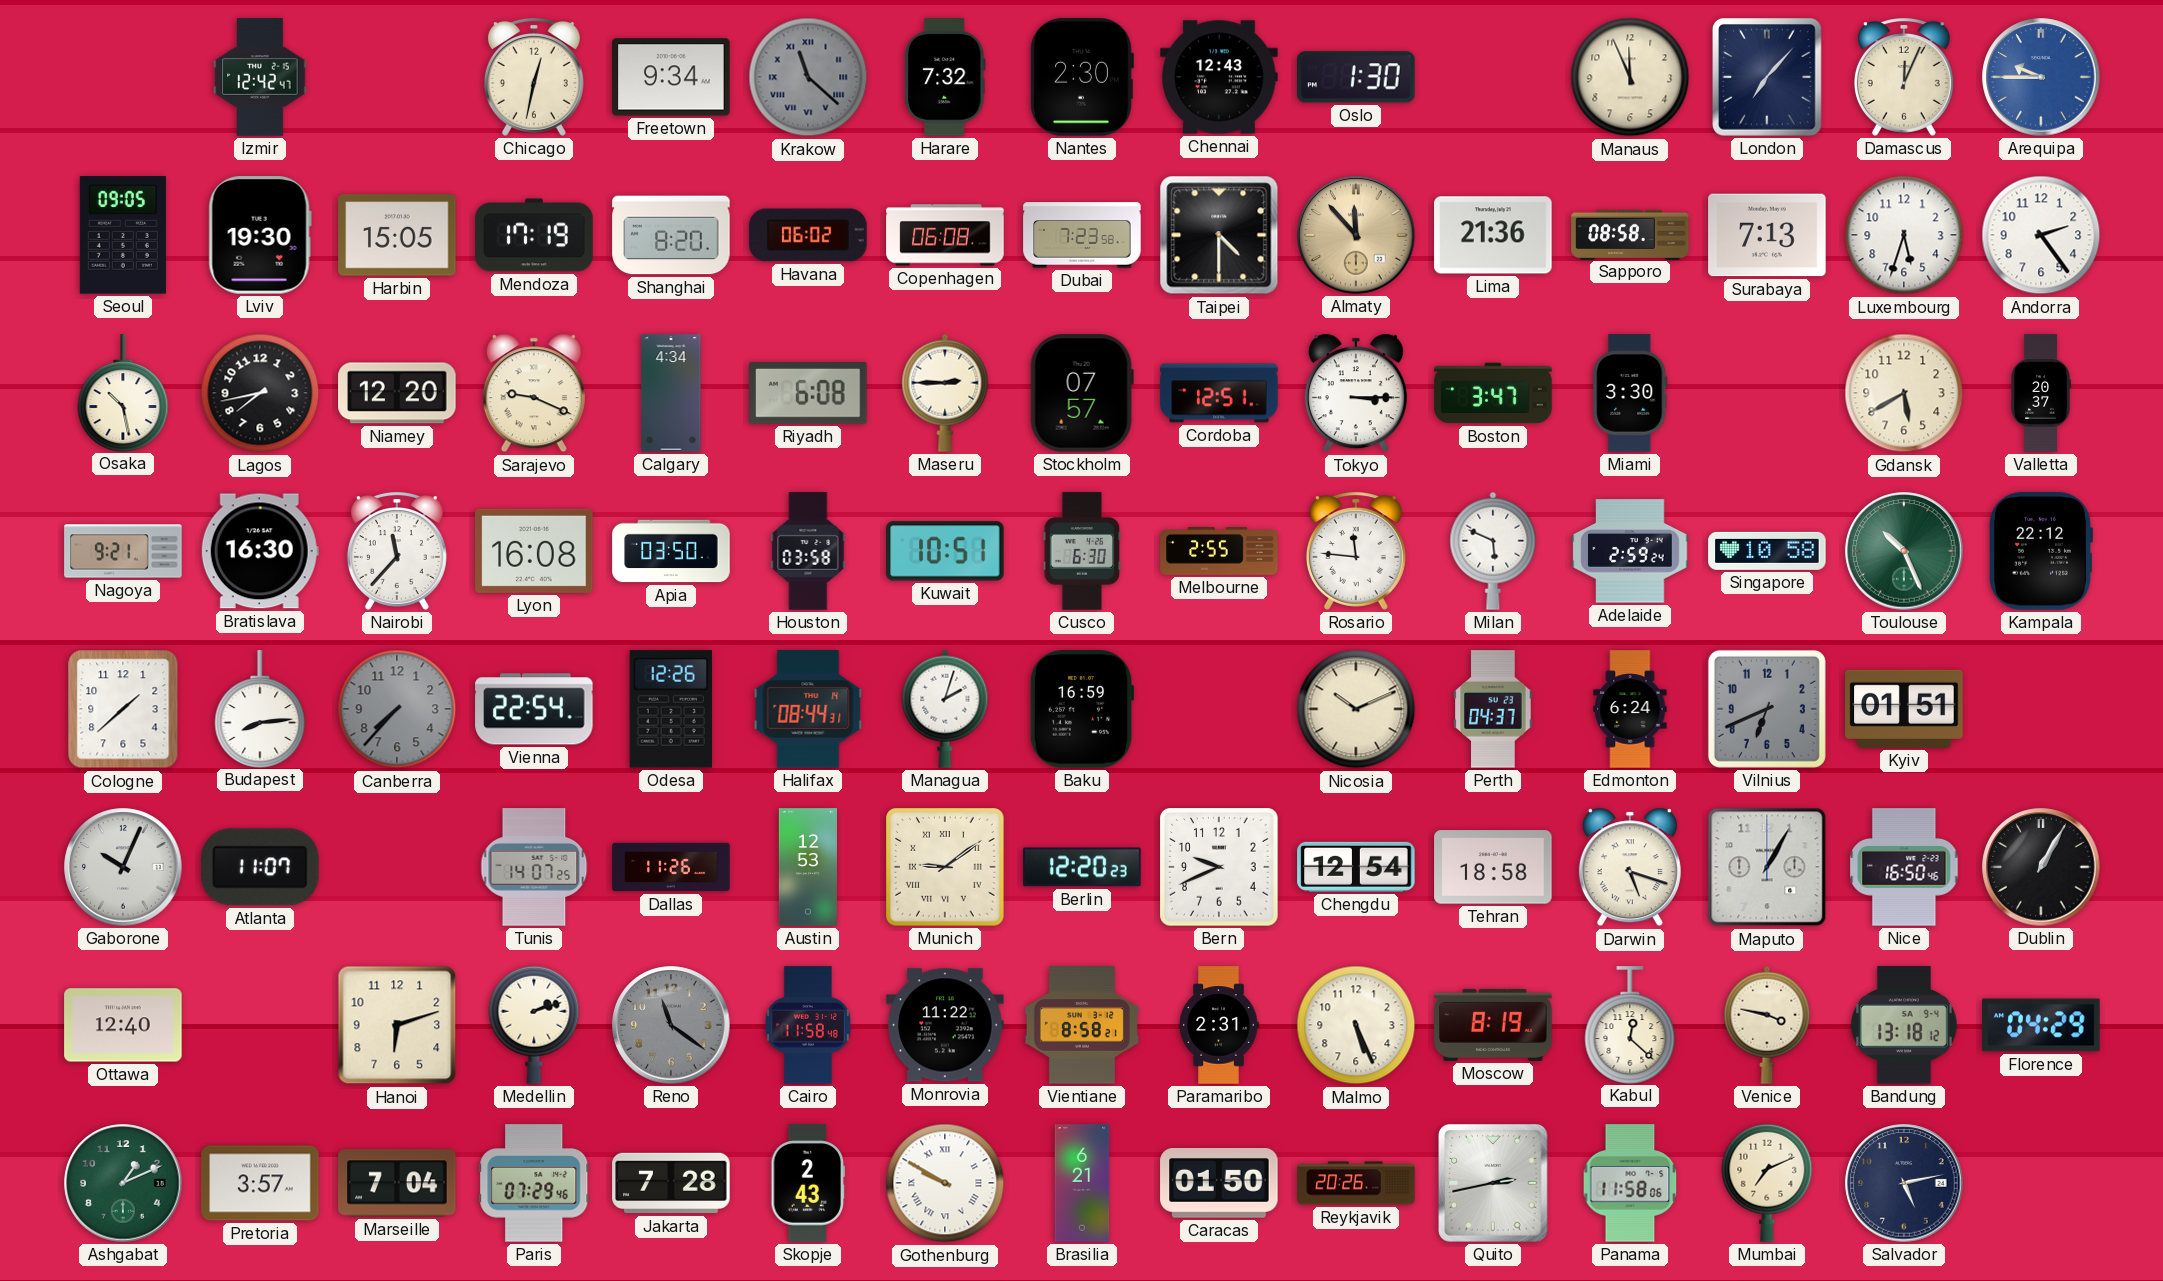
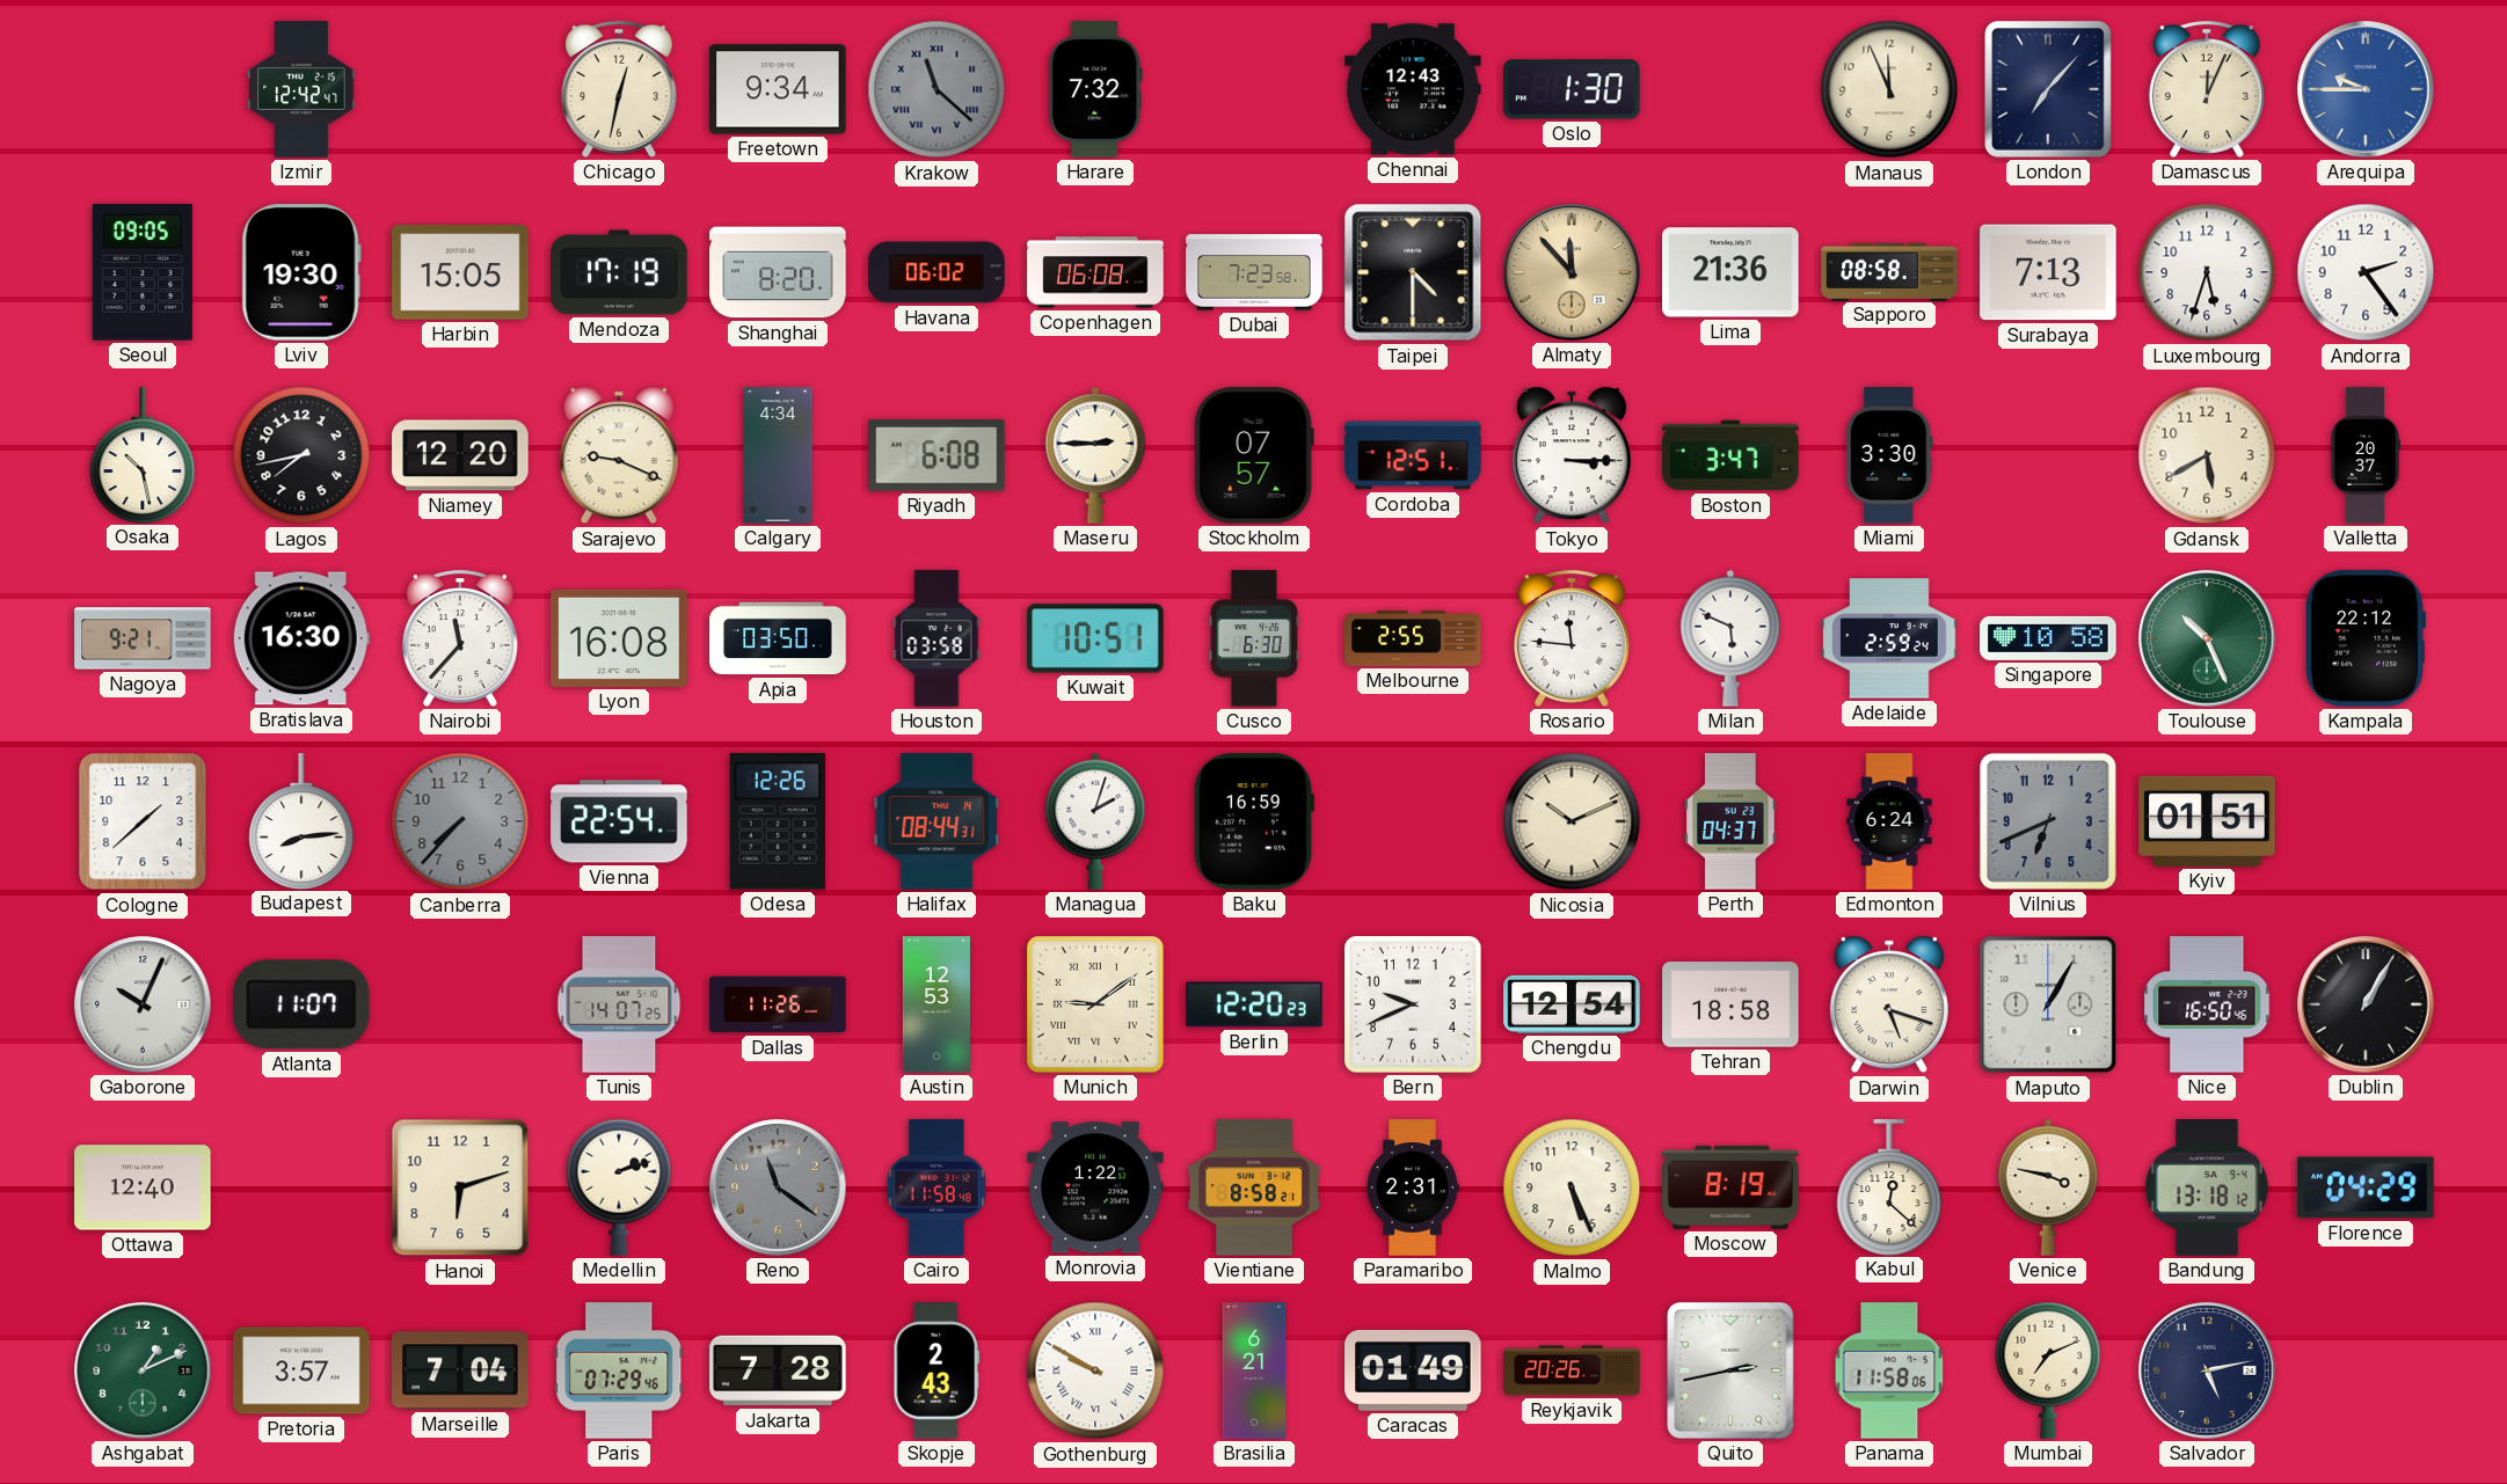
Nantes: 2:30 -> none (1082, 77)
Monrovia: 11:22 -> 1:22 (1095, 1187)
Caracas: 01:50 -> 01:49 (1413, 1372)
